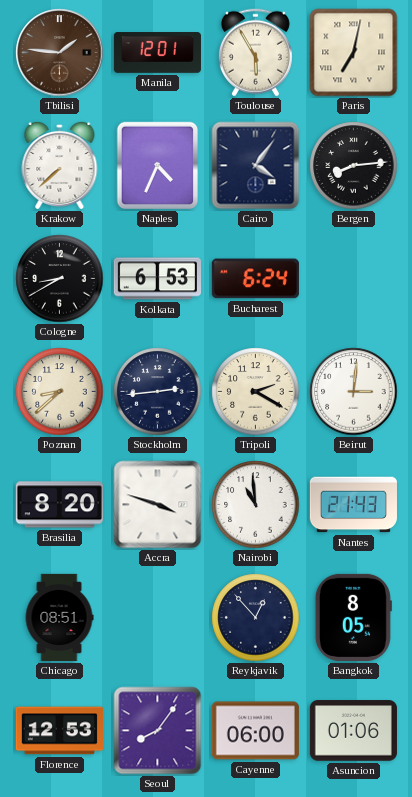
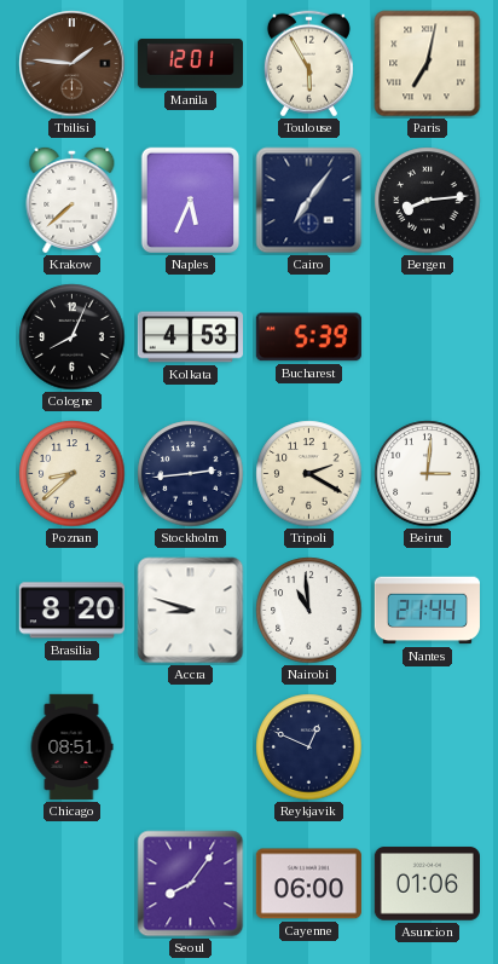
Naples: 4:34 -> 5:34 (191, 201)
Cairo: 4:06 -> 7:06 (309, 201)
Cologne: 8:40 -> 8:04 (73, 337)
Kolkata: 6:53 -> 4:53 (190, 337)
Bucharest: 6:24 -> 5:39 (308, 337)
Accra: 3:48 -> 8:48 (191, 611)
Nantes: 21:43 -> 21:44 (427, 611)
Reykjavik: 12:53 -> 12:49 (309, 747)
Bangkok: 8:05 -> none (353, 617)
Florence: 12:53 -> none (59, 731)
